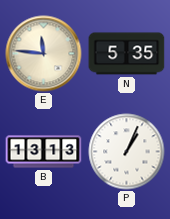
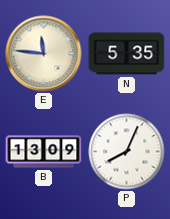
B: 13:13 -> 13:09 (44, 152)
P: 1:04 -> 8:04 (127, 152)
